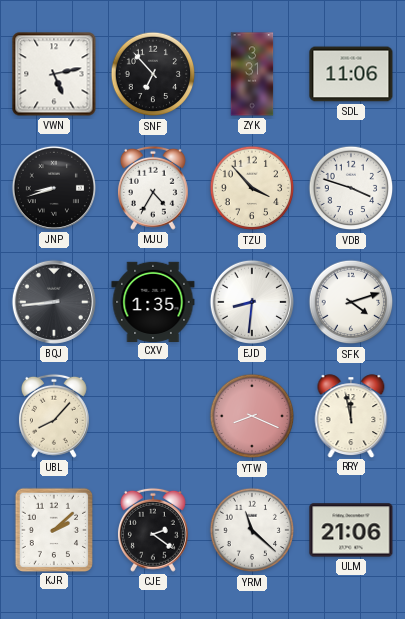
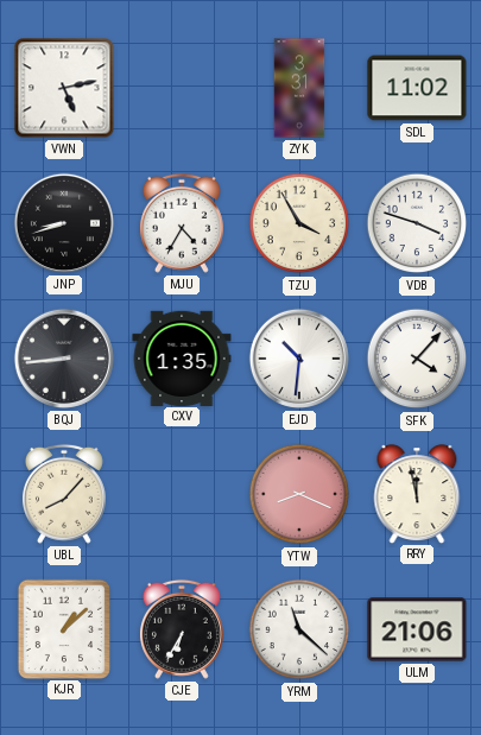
SNF: 6:53 -> none (153, 74)
SDL: 11:06 -> 11:02 (417, 88)
TZU: 3:53 -> 3:55 (299, 223)
EJD: 8:31 -> 10:31 (299, 359)
SFK: 4:12 -> 4:07 (417, 359)
KJR: 2:08 -> 1:08 (63, 628)
CJE: 2:21 -> 6:35 (182, 629)
